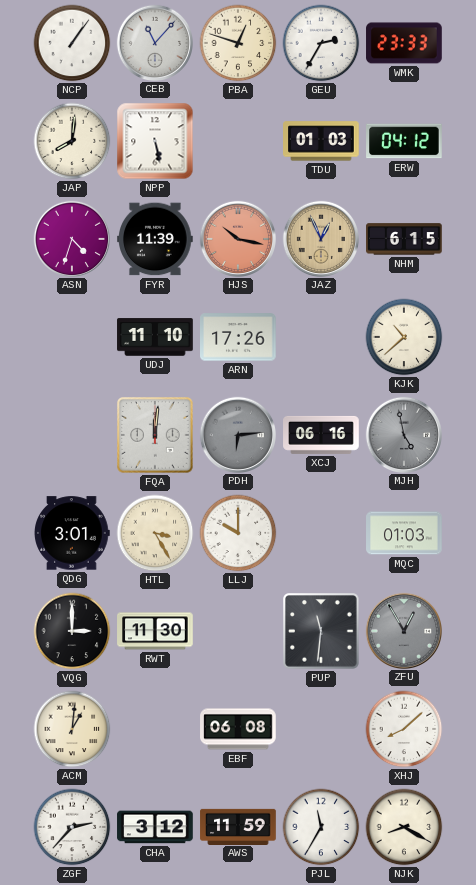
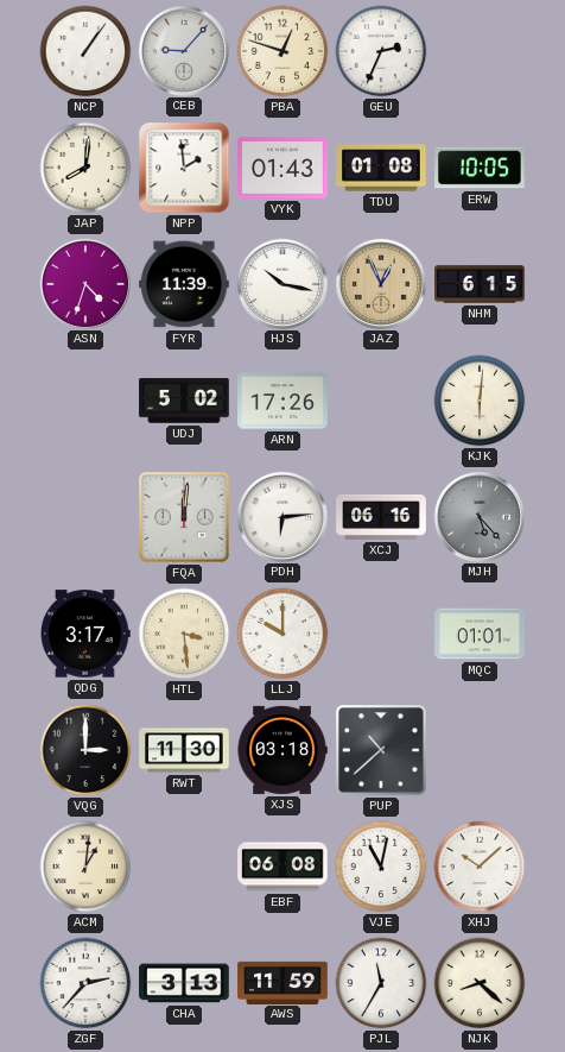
CEB: 11:07 -> 9:07 (183, 50)
GEU: 2:35 -> 2:34 (381, 51)
WMK: 23:33 -> none (404, 43)
NPP: 5:28 -> 1:59 (184, 168)
VYK: none -> 01:43 (282, 169)
TDU: 01:03 -> 01:08 (381, 168)
ERW: 04:12 -> 10:05 (480, 168)
HJS dial: salmon -> white (281, 283)
UDJ: 11:10 -> 5:02 (184, 401)
KJK: 10:38 -> 6:01 (480, 401)
PDH dial: grey -> white (281, 516)
MJH: 4:58 -> 5:23 (478, 516)
QDG: 3:01 -> 3:17 (85, 634)
HTL: 3:25 -> 3:29 (184, 634)
MQC: 01:03 -> 01:01 (480, 634)
XJS: none -> 03:18 (282, 750)
PUP: 11:31 -> 10:38 (382, 751)
ZFU: 12:55 -> none (403, 630)
VJE: none -> 11:02 (381, 867)
XHJ: 8:08 -> 10:08 (480, 867)
CHA: 3:12 -> 3:13 (184, 983)
NJK: 8:20 -> 8:22 (480, 983)
